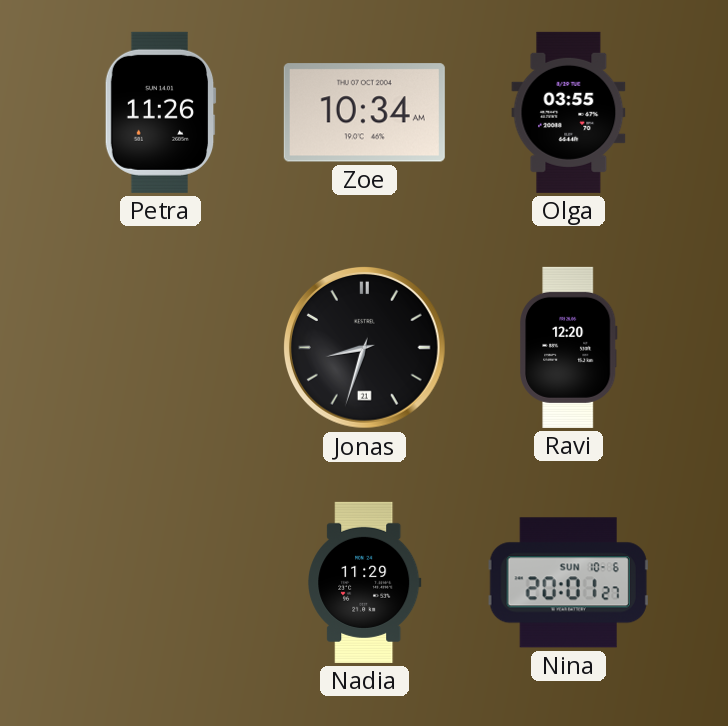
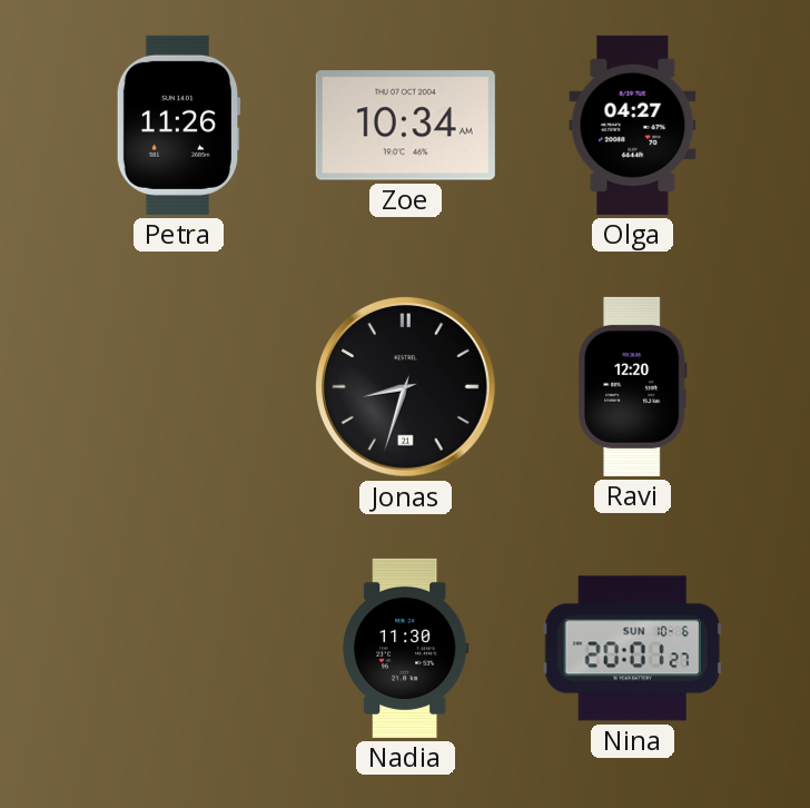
Olga: 03:55 -> 04:27 (633, 125)
Nadia: 11:29 -> 11:30 (406, 648)
